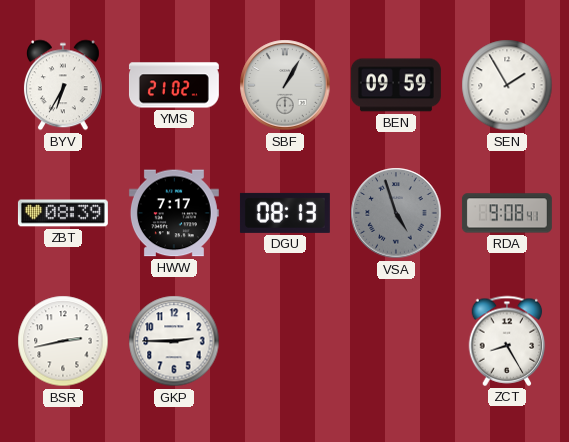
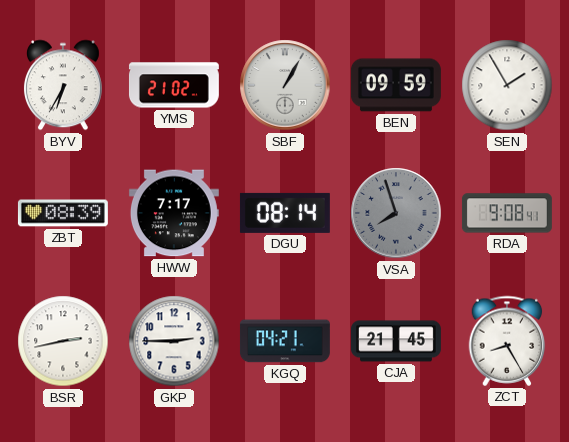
DGU: 08:13 -> 08:14 (285, 213)
VSA: 4:57 -> 7:57 (396, 213)
KGQ: none -> 04:21 (285, 341)
CJA: none -> 21:45 (396, 341)
